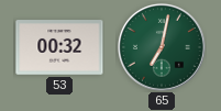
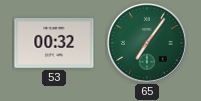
65: 7:02 -> 7:06 (147, 43)
